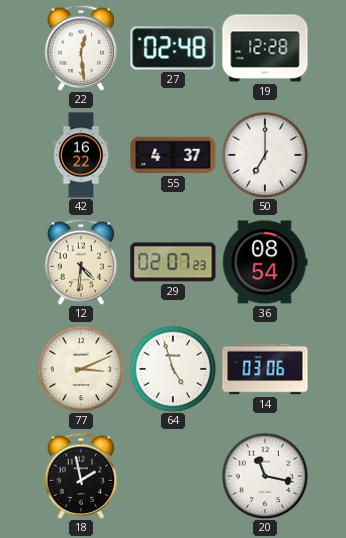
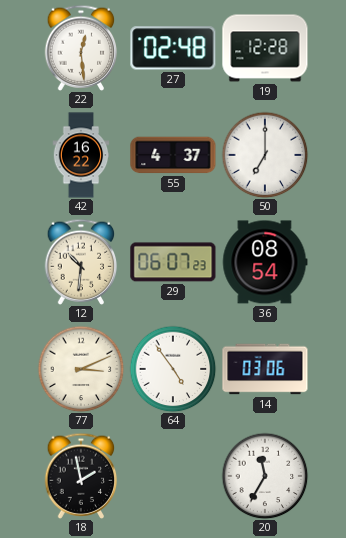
12: 4:31 -> 10:31 (81, 262)
29: 02:07 -> 06:07 (173, 262)
64: 4:57 -> 4:54 (173, 369)
20: 11:17 -> 11:35 (265, 476)
